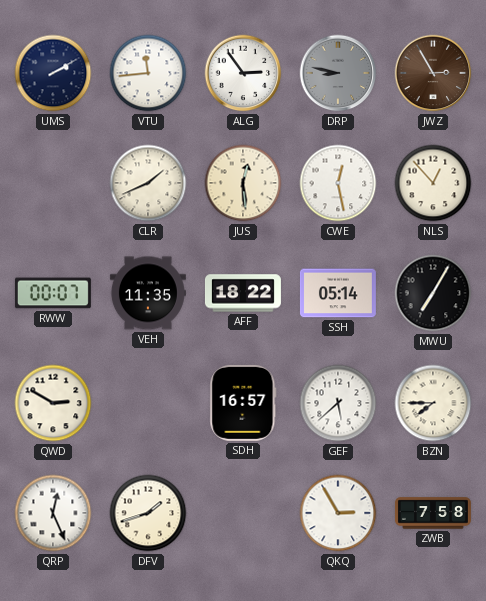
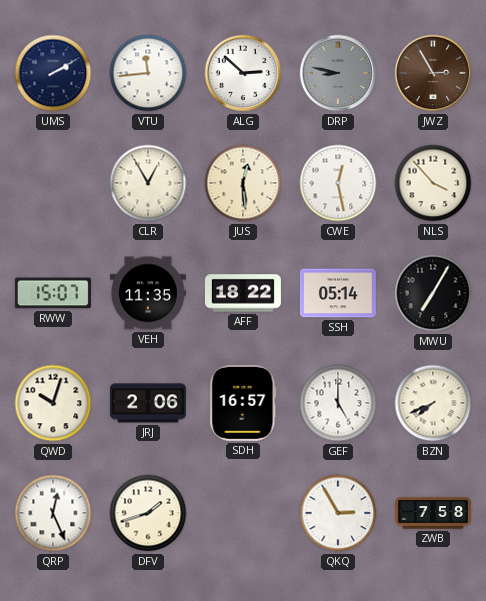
ALG: 2:54 -> 2:52 (243, 73)
CLR: 1:41 -> 12:55 (148, 183)
NLS: 12:53 -> 3:53 (433, 183)
RWW: 00:07 -> 15:07 (53, 293)
QWD: 2:50 -> 10:03 (53, 403)
JRJ: none -> 2:06 (148, 403)
GEF: 5:38 -> 5:00 (338, 403)
BZN: 7:45 -> 7:41 (433, 403)
